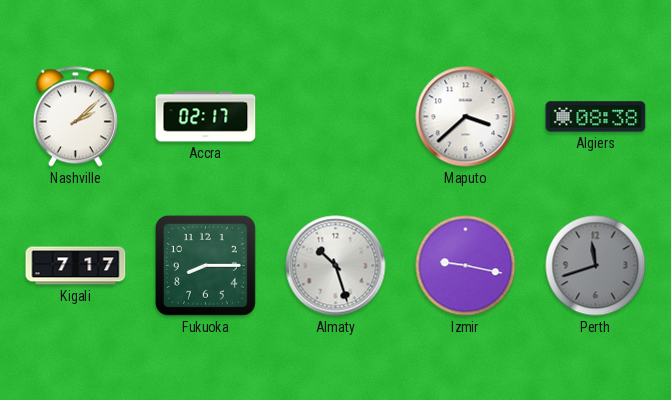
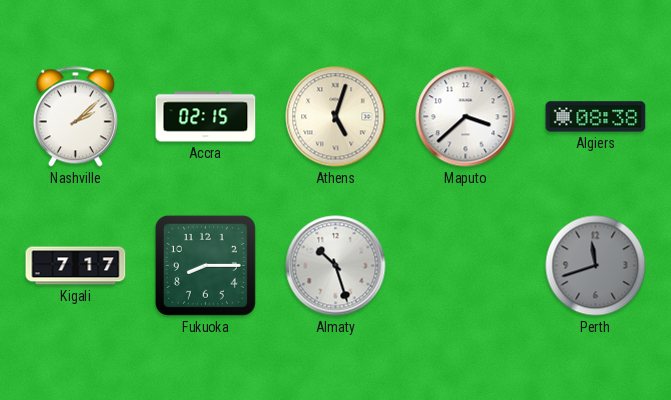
Accra: 02:17 -> 02:15 (206, 117)
Athens: none -> 5:03 (336, 117)
Izmir: 9:17 -> none (466, 266)
